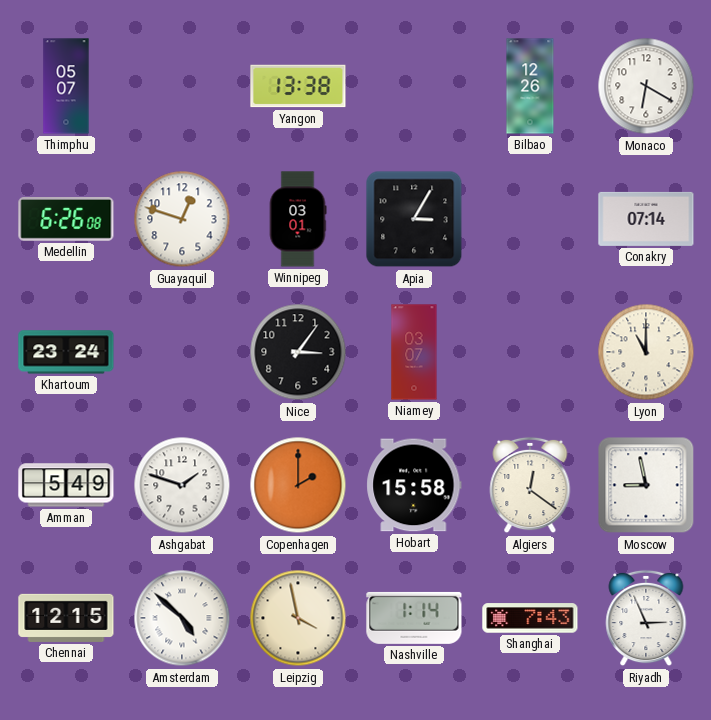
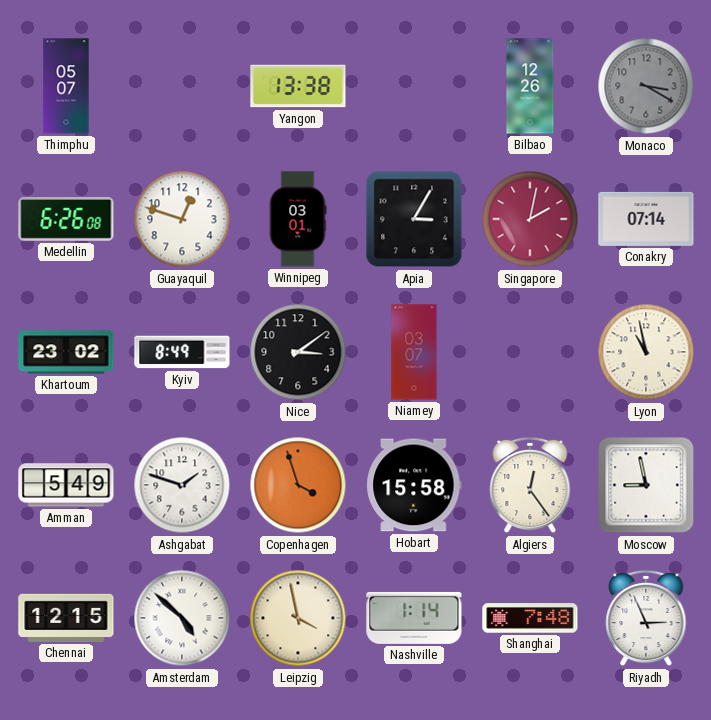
Monaco: 6:20 -> 3:20 (646, 86)
Monaco dial: white -> grey (646, 86)
Singapore: none -> 2:02 (530, 219)
Khartoum: 23:24 -> 23:02 (66, 352)
Kyiv: none -> 8:49 (182, 352)
Nice: 3:06 -> 3:09 (298, 352)
Lyon: 11:00 -> 10:58 (646, 352)
Copenhagen: 2:00 -> 3:57 (298, 485)
Algiers: 12:21 -> 12:24 (530, 485)
Shanghai: 7:43 -> 7:48 (530, 618)
